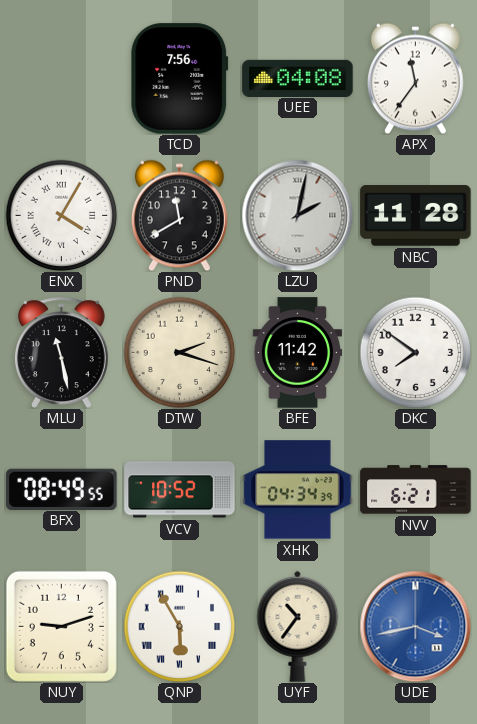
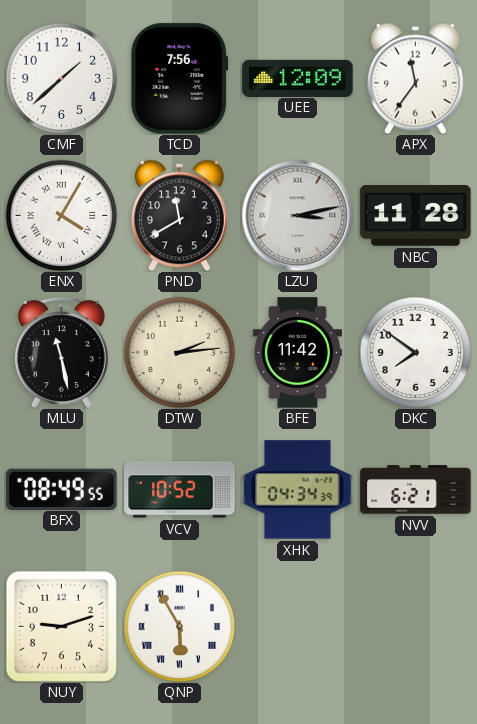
CMF: none -> 1:38 (61, 78)
UEE: 04:08 -> 12:09 (298, 78)
LZU: 2:02 -> 3:13 (297, 215)
DTW: 2:18 -> 2:14 (179, 352)
UYF: 10:36 -> none (298, 626)
UDE: 3:43 -> none (415, 626)
